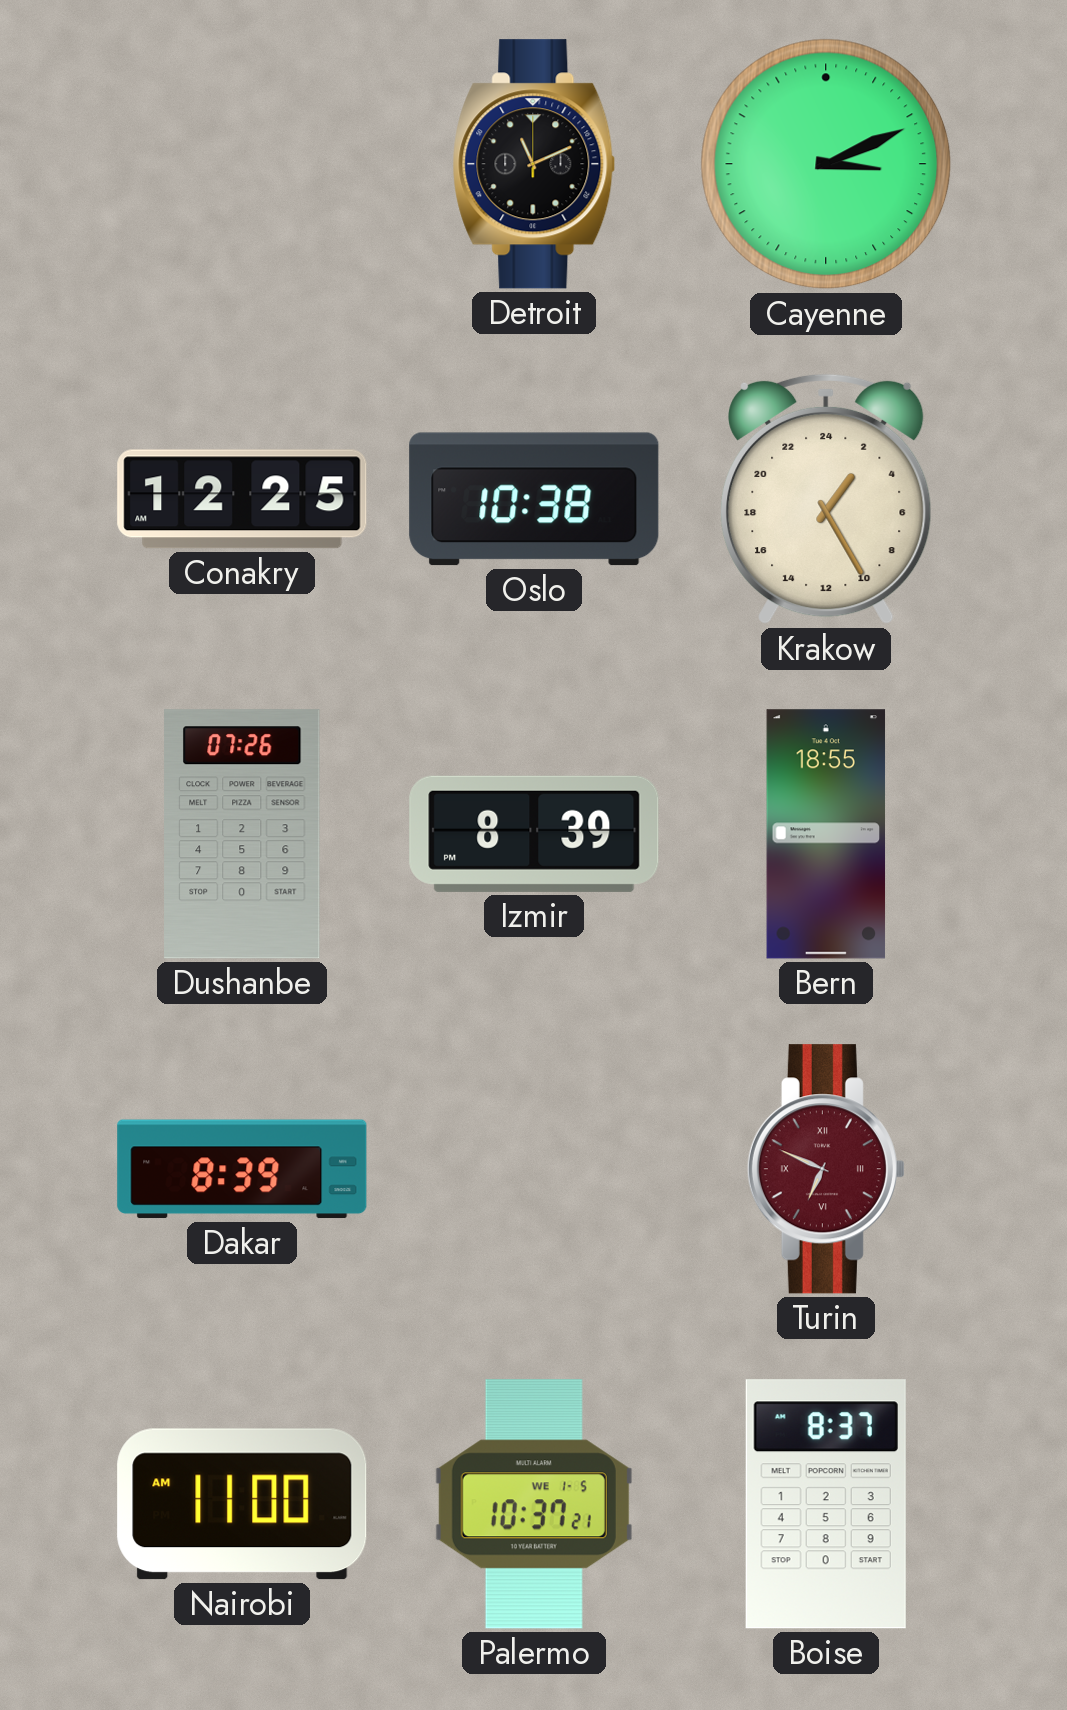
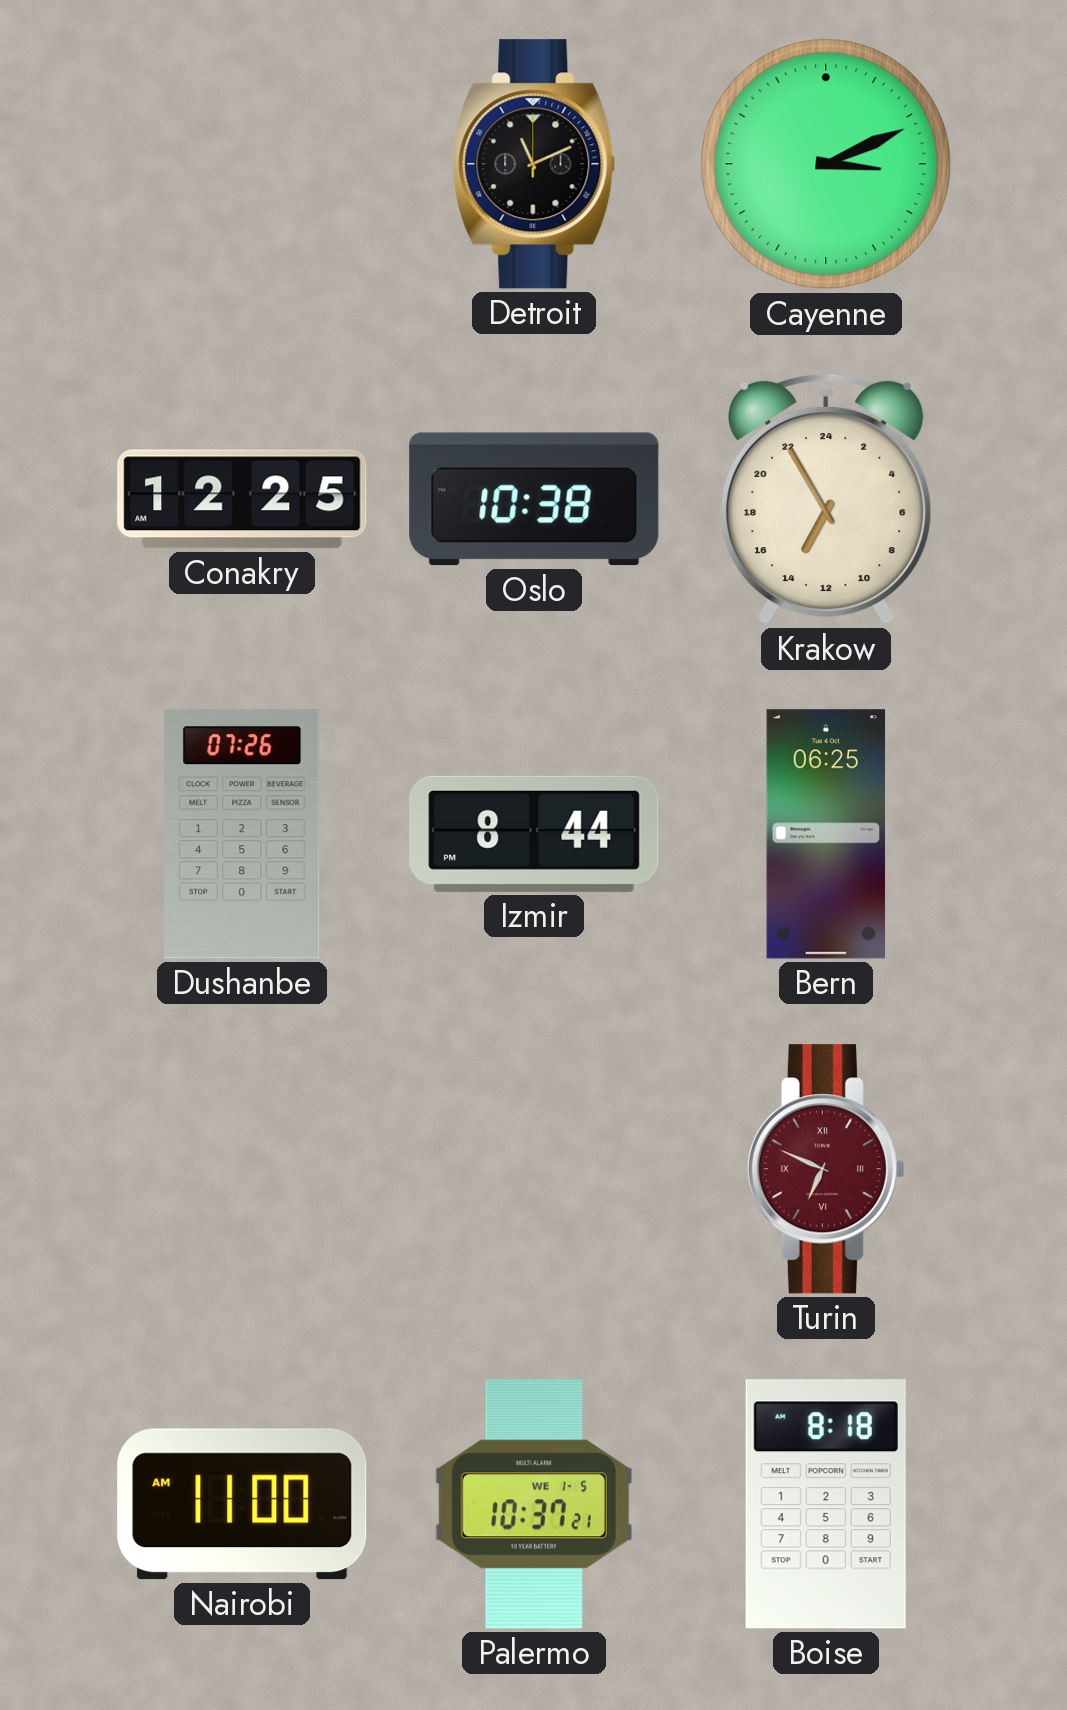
Krakow: 2:25 -> 13:55 (826, 499)
Izmir: 8:39 -> 8:44 (534, 834)
Bern: 18:55 -> 06:25 (826, 834)
Dakar: 8:39 -> none (242, 1169)
Boise: 8:37 -> 8:18 (826, 1504)
